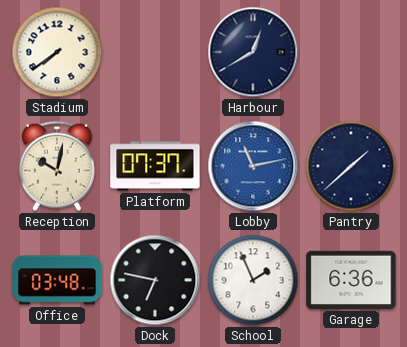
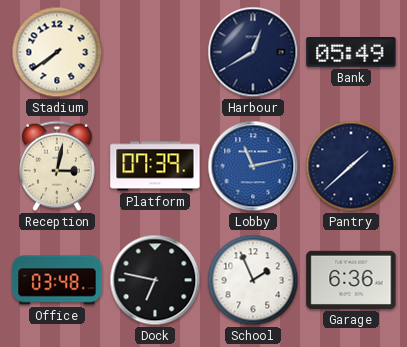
Bank: none -> 05:49 (351, 52)
Reception: 10:02 -> 3:02 (57, 166)
Platform: 07:37 -> 07:39 (155, 166)
